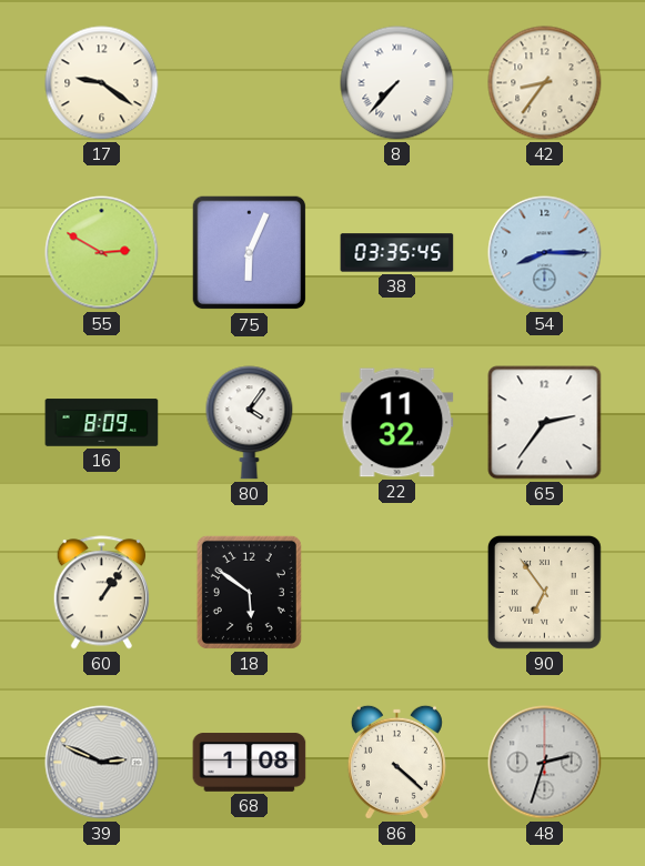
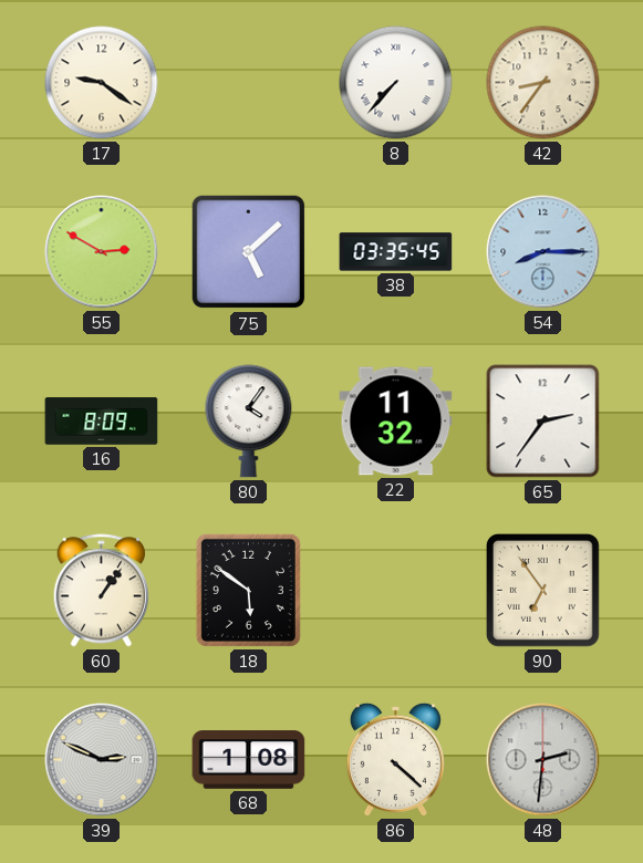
75: 6:04 -> 5:08 (249, 252)
48: 2:33 -> 2:31 (543, 760)
